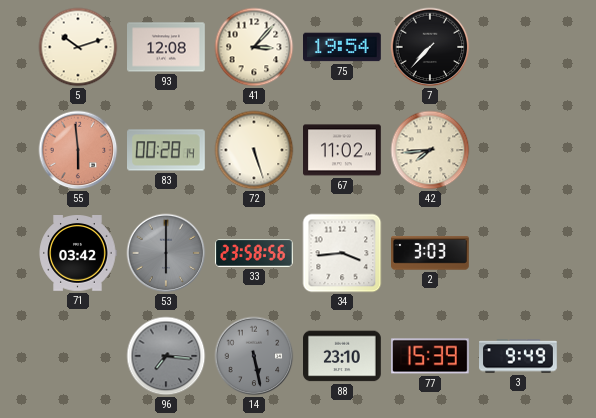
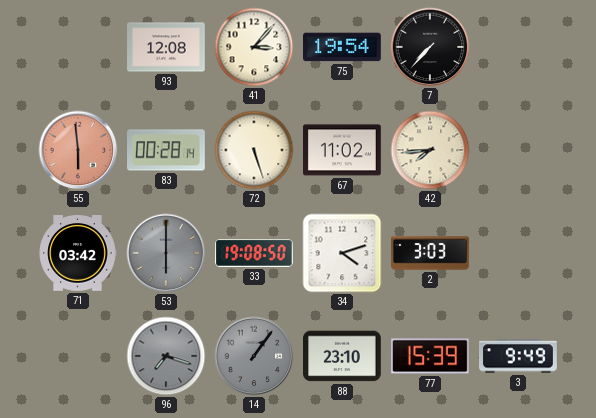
5: 10:12 -> none (78, 47)
33: 23:58 -> 19:08 (255, 254)
34: 3:44 -> 4:12 (342, 253)
96: 7:16 -> 7:18 (166, 356)
14: 5:28 -> 1:06 (254, 356)
